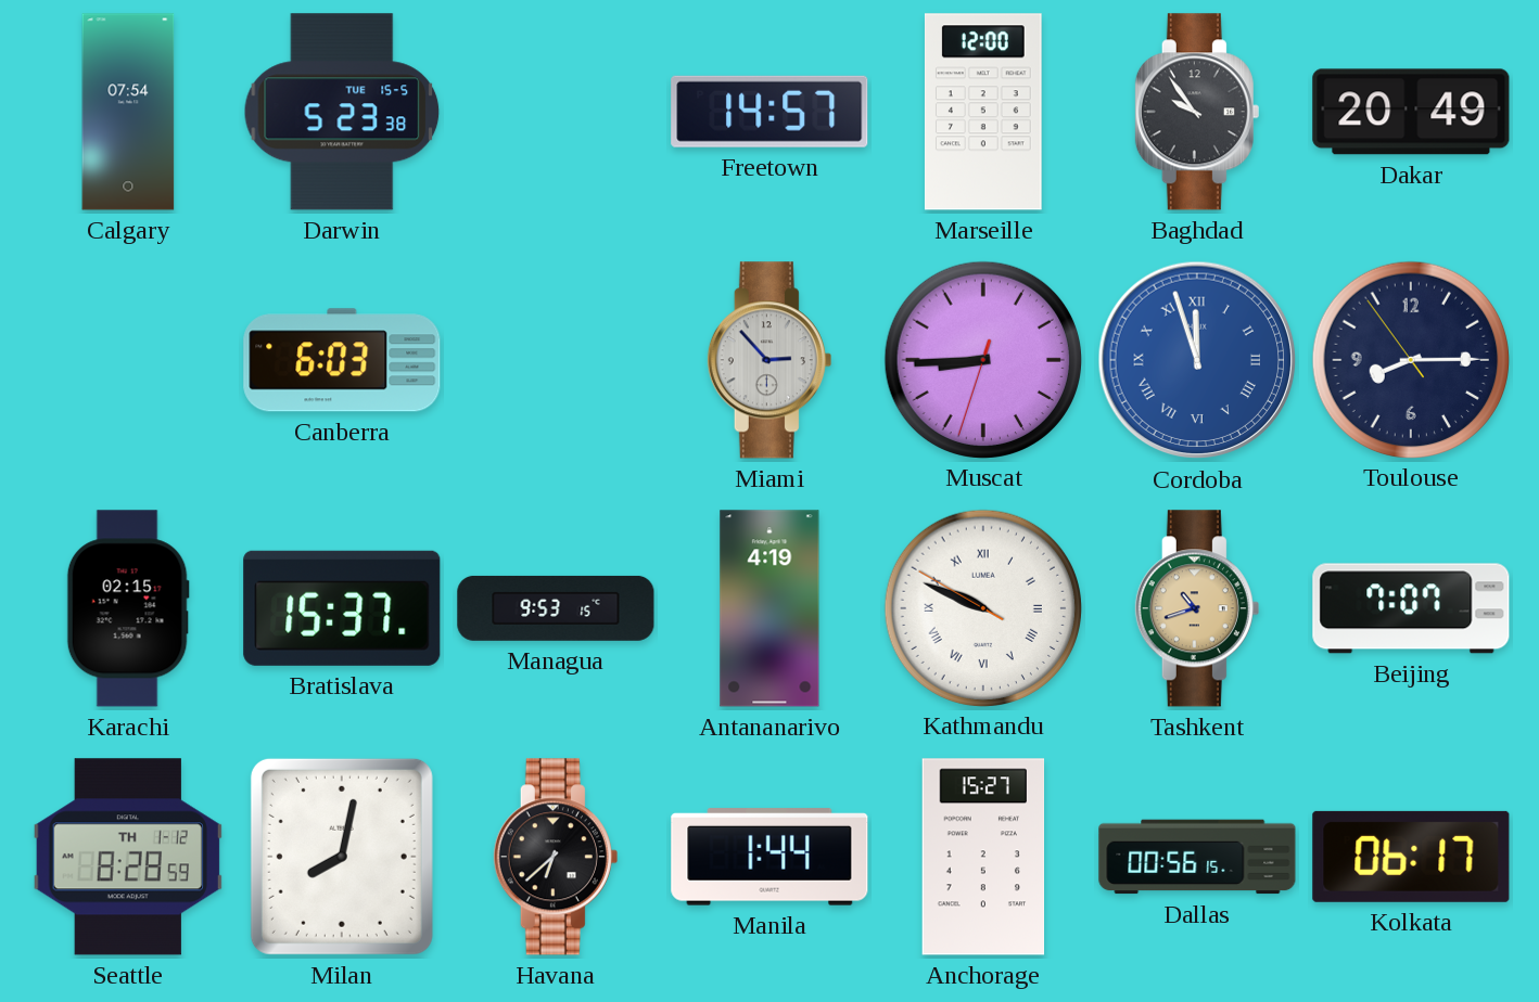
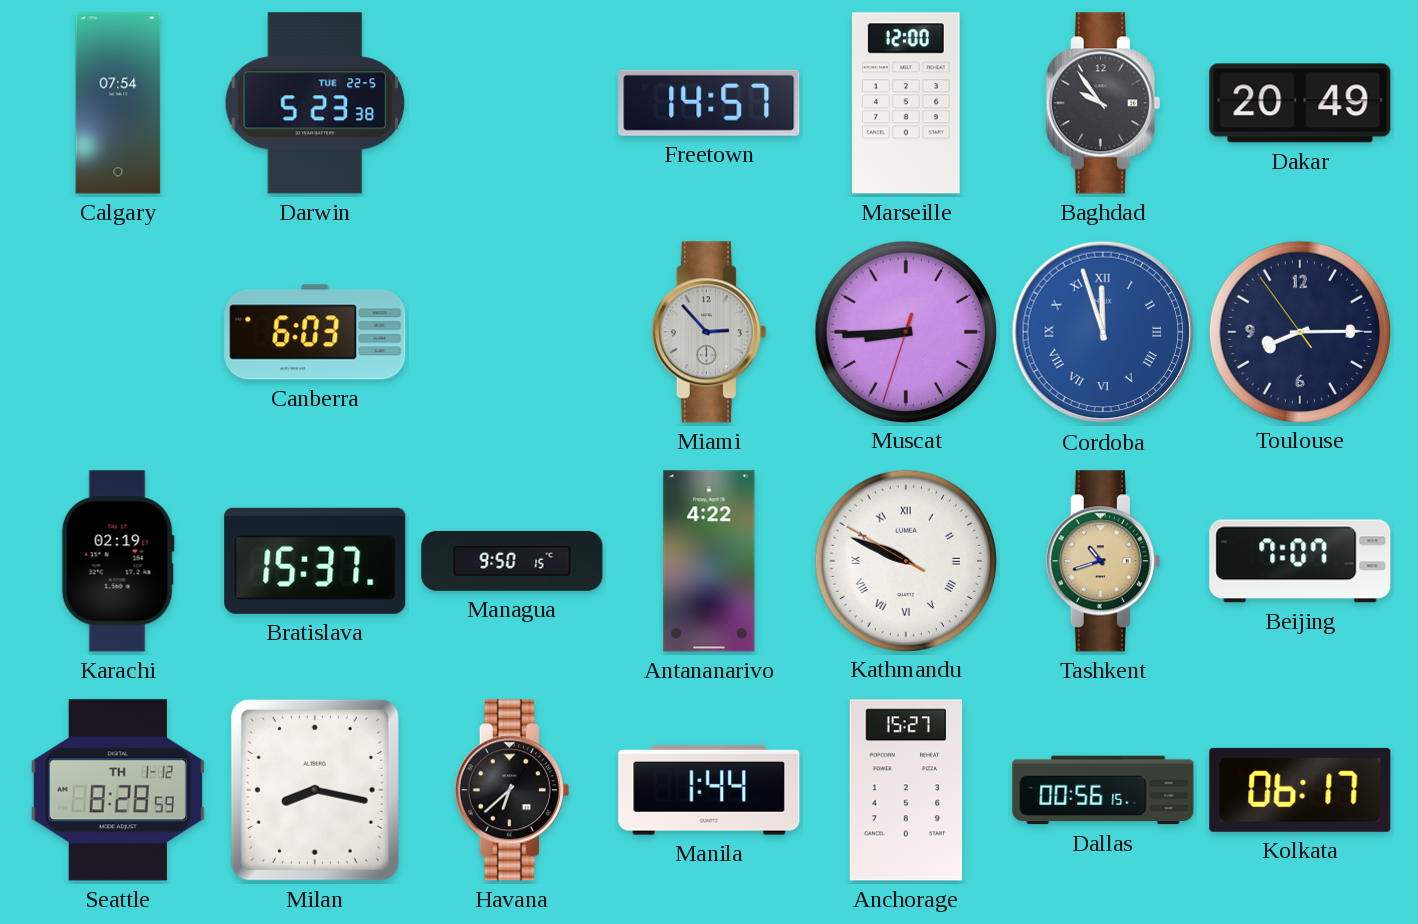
Darwin date: TUE 15-5 -> TUE 22-5 (315, 103)
Karachi: 02:15 -> 02:19 (118, 561)
Managua: 9:53 -> 9:50 (512, 561)
Antananarivo: 4:19 -> 4:22 (709, 561)
Milan: 8:02 -> 8:17 (315, 790)
